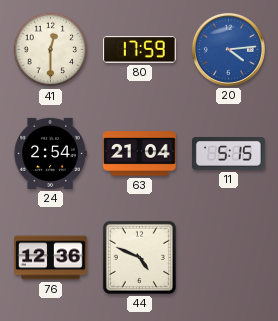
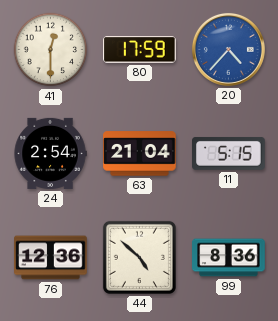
20: 4:14 -> 4:37 (228, 49)
44: 4:49 -> 4:52 (139, 257)
99: none -> 8:36 (229, 258)
